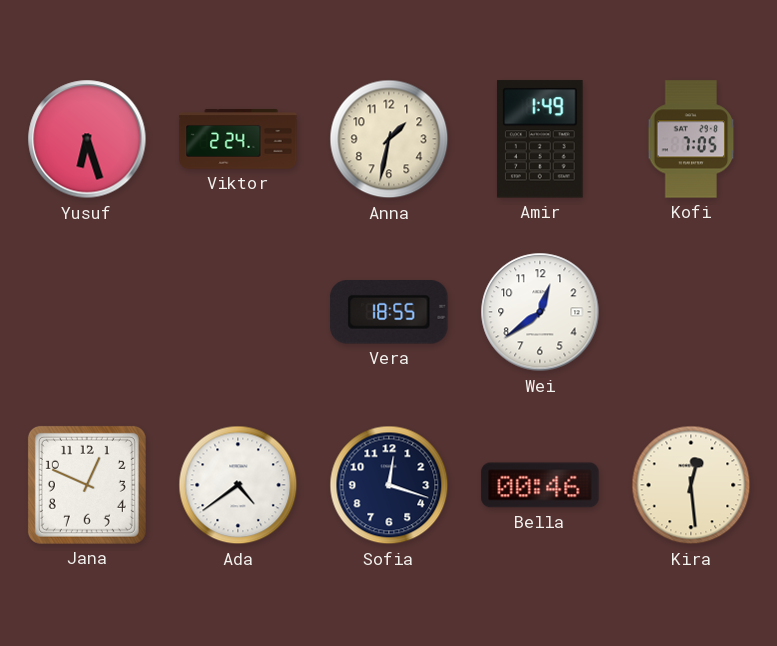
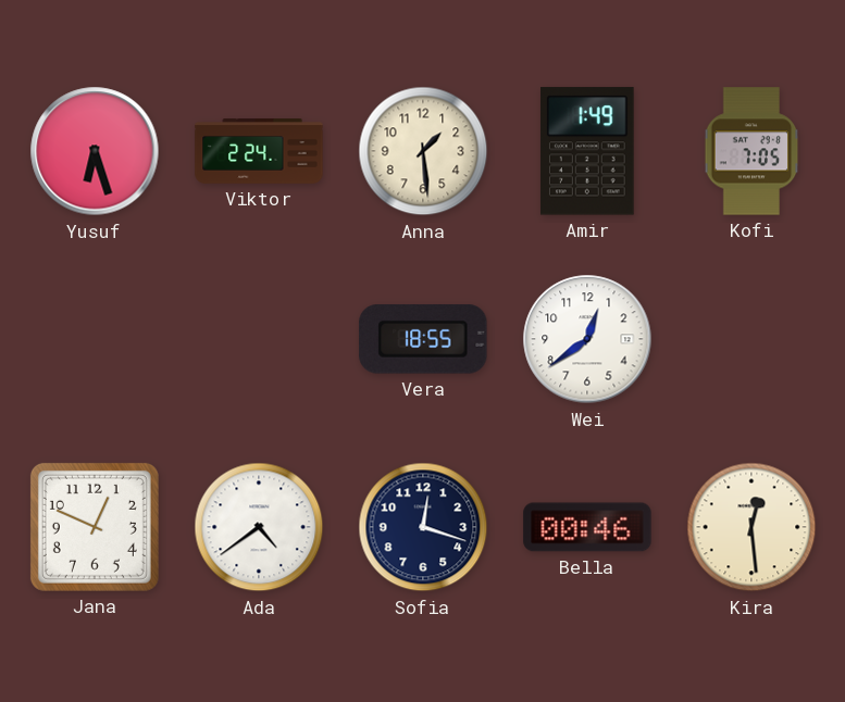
Anna: 1:32 -> 1:29 (423, 151)
